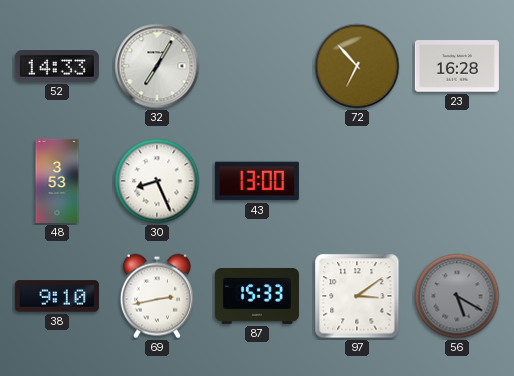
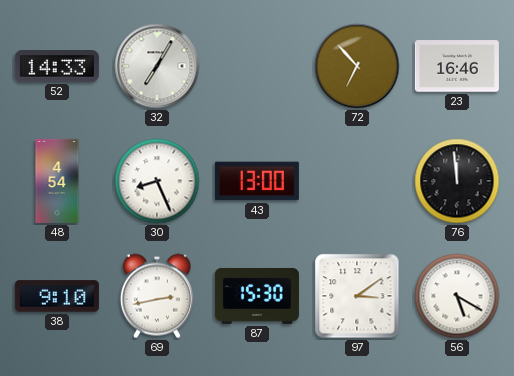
23: 16:28 -> 16:46 (457, 66)
48: 3:53 -> 4:54 (57, 181)
76: none -> 11:59 (457, 181)
87: 15:33 -> 15:30 (257, 296)
56 dial: grey -> white (457, 296)
